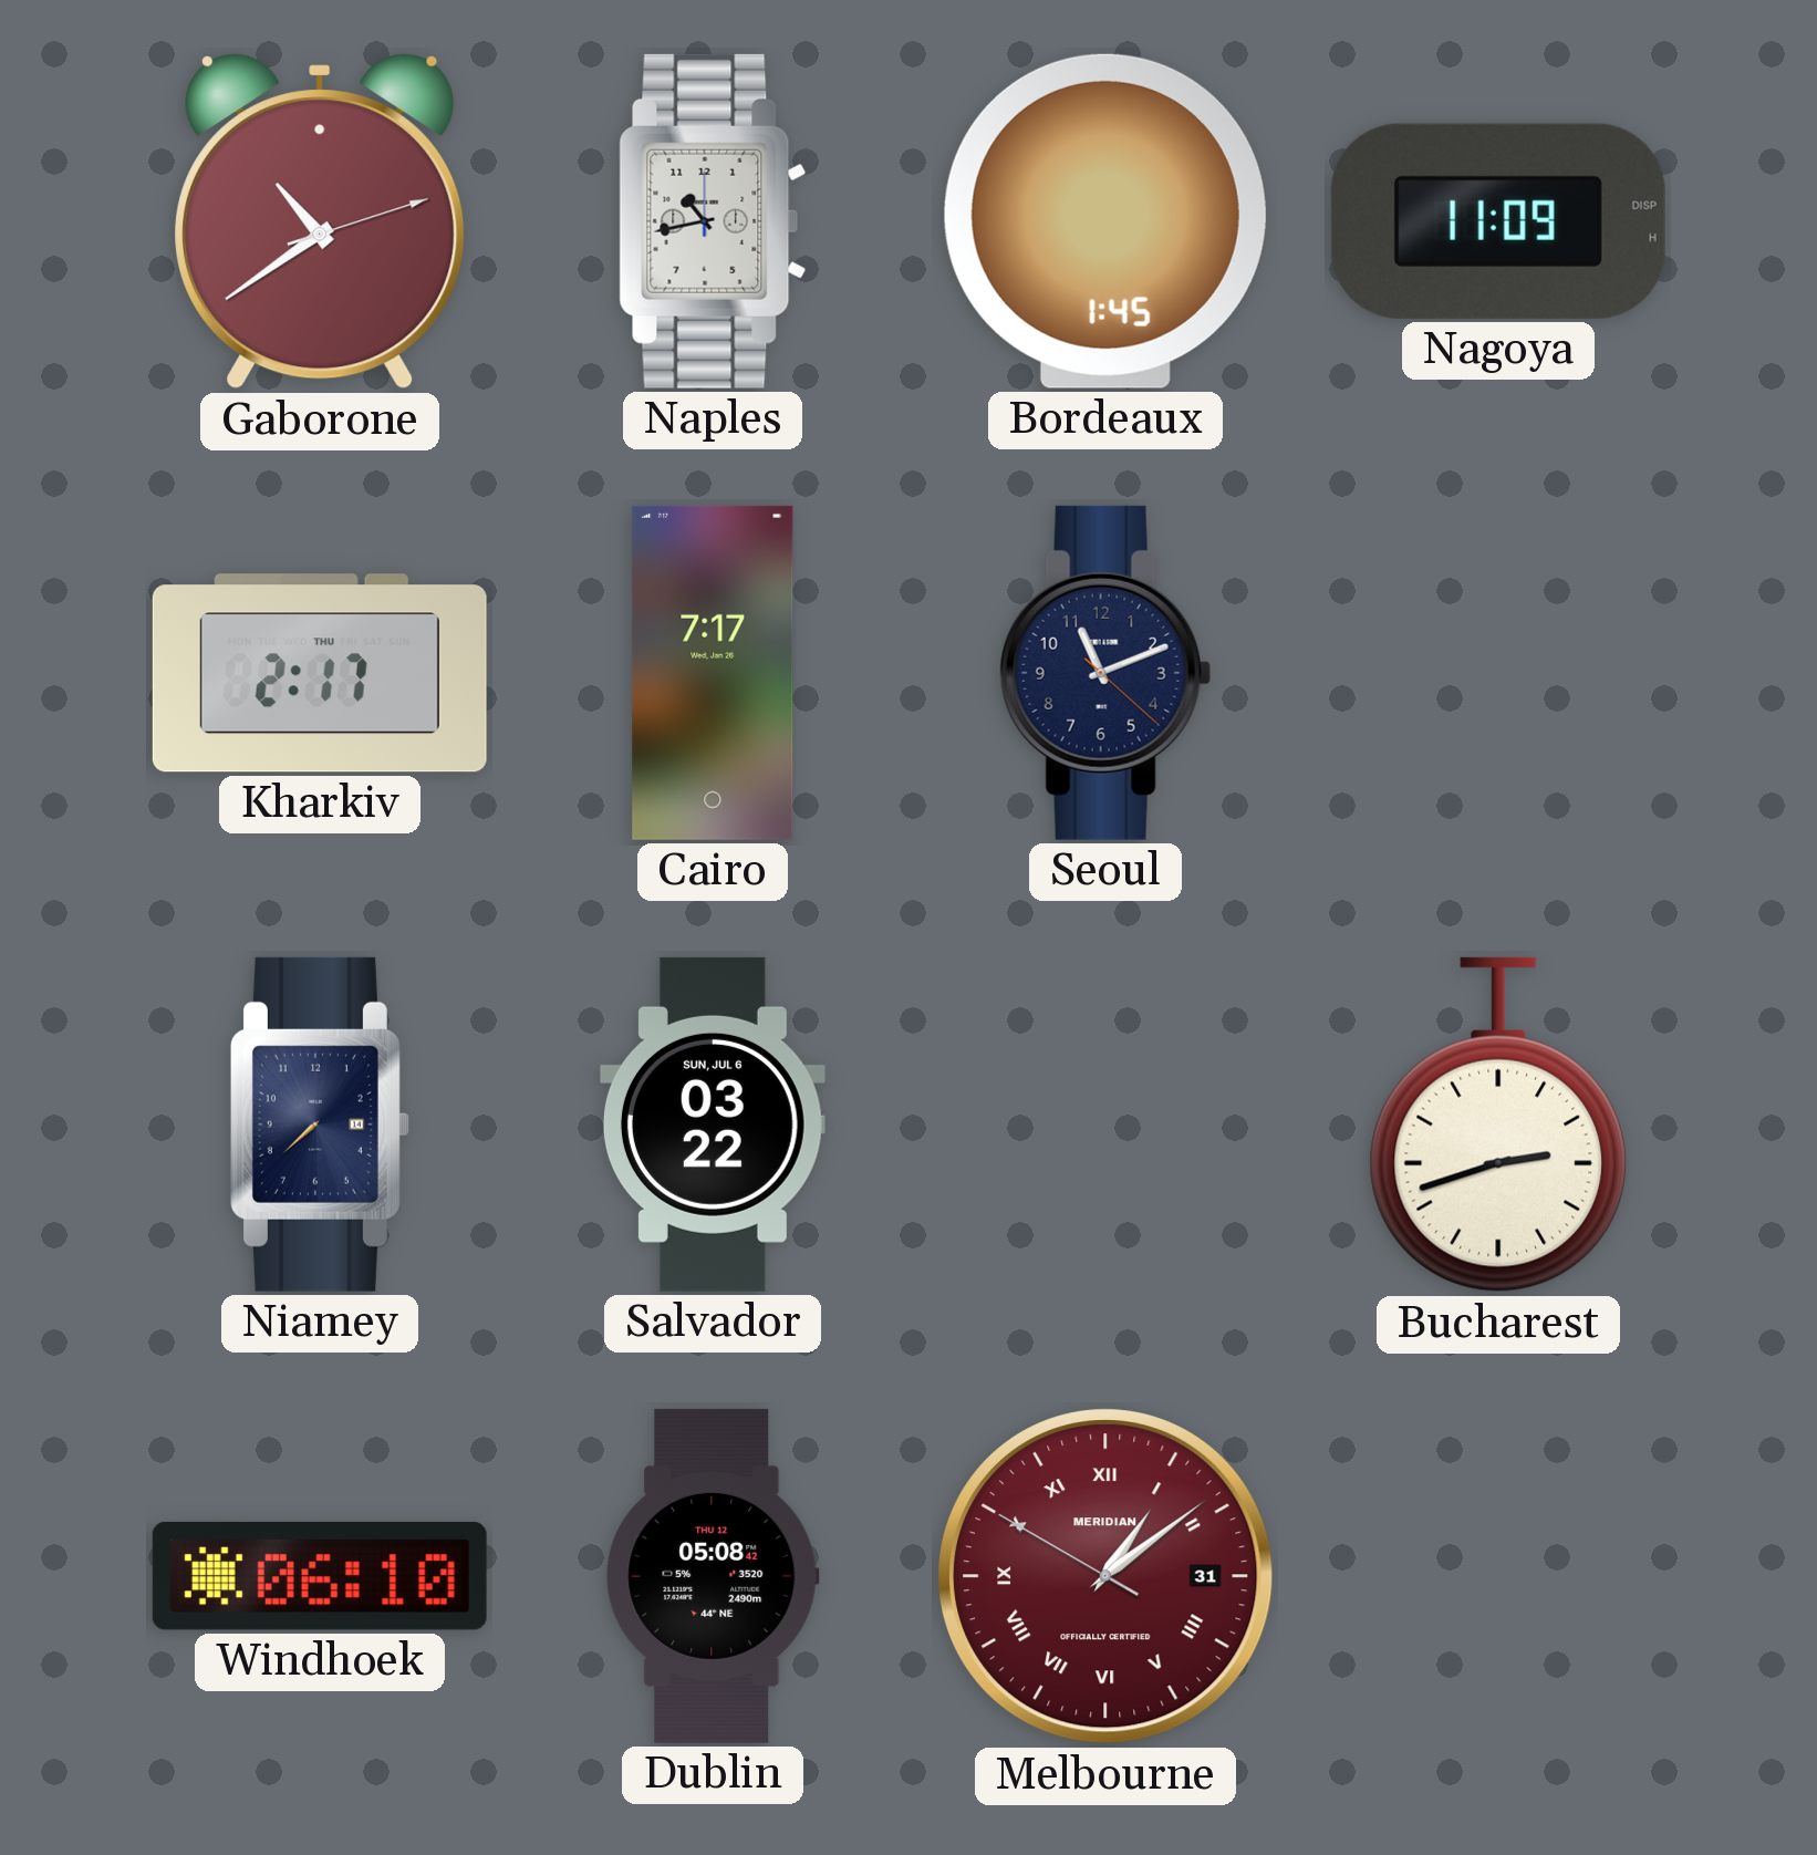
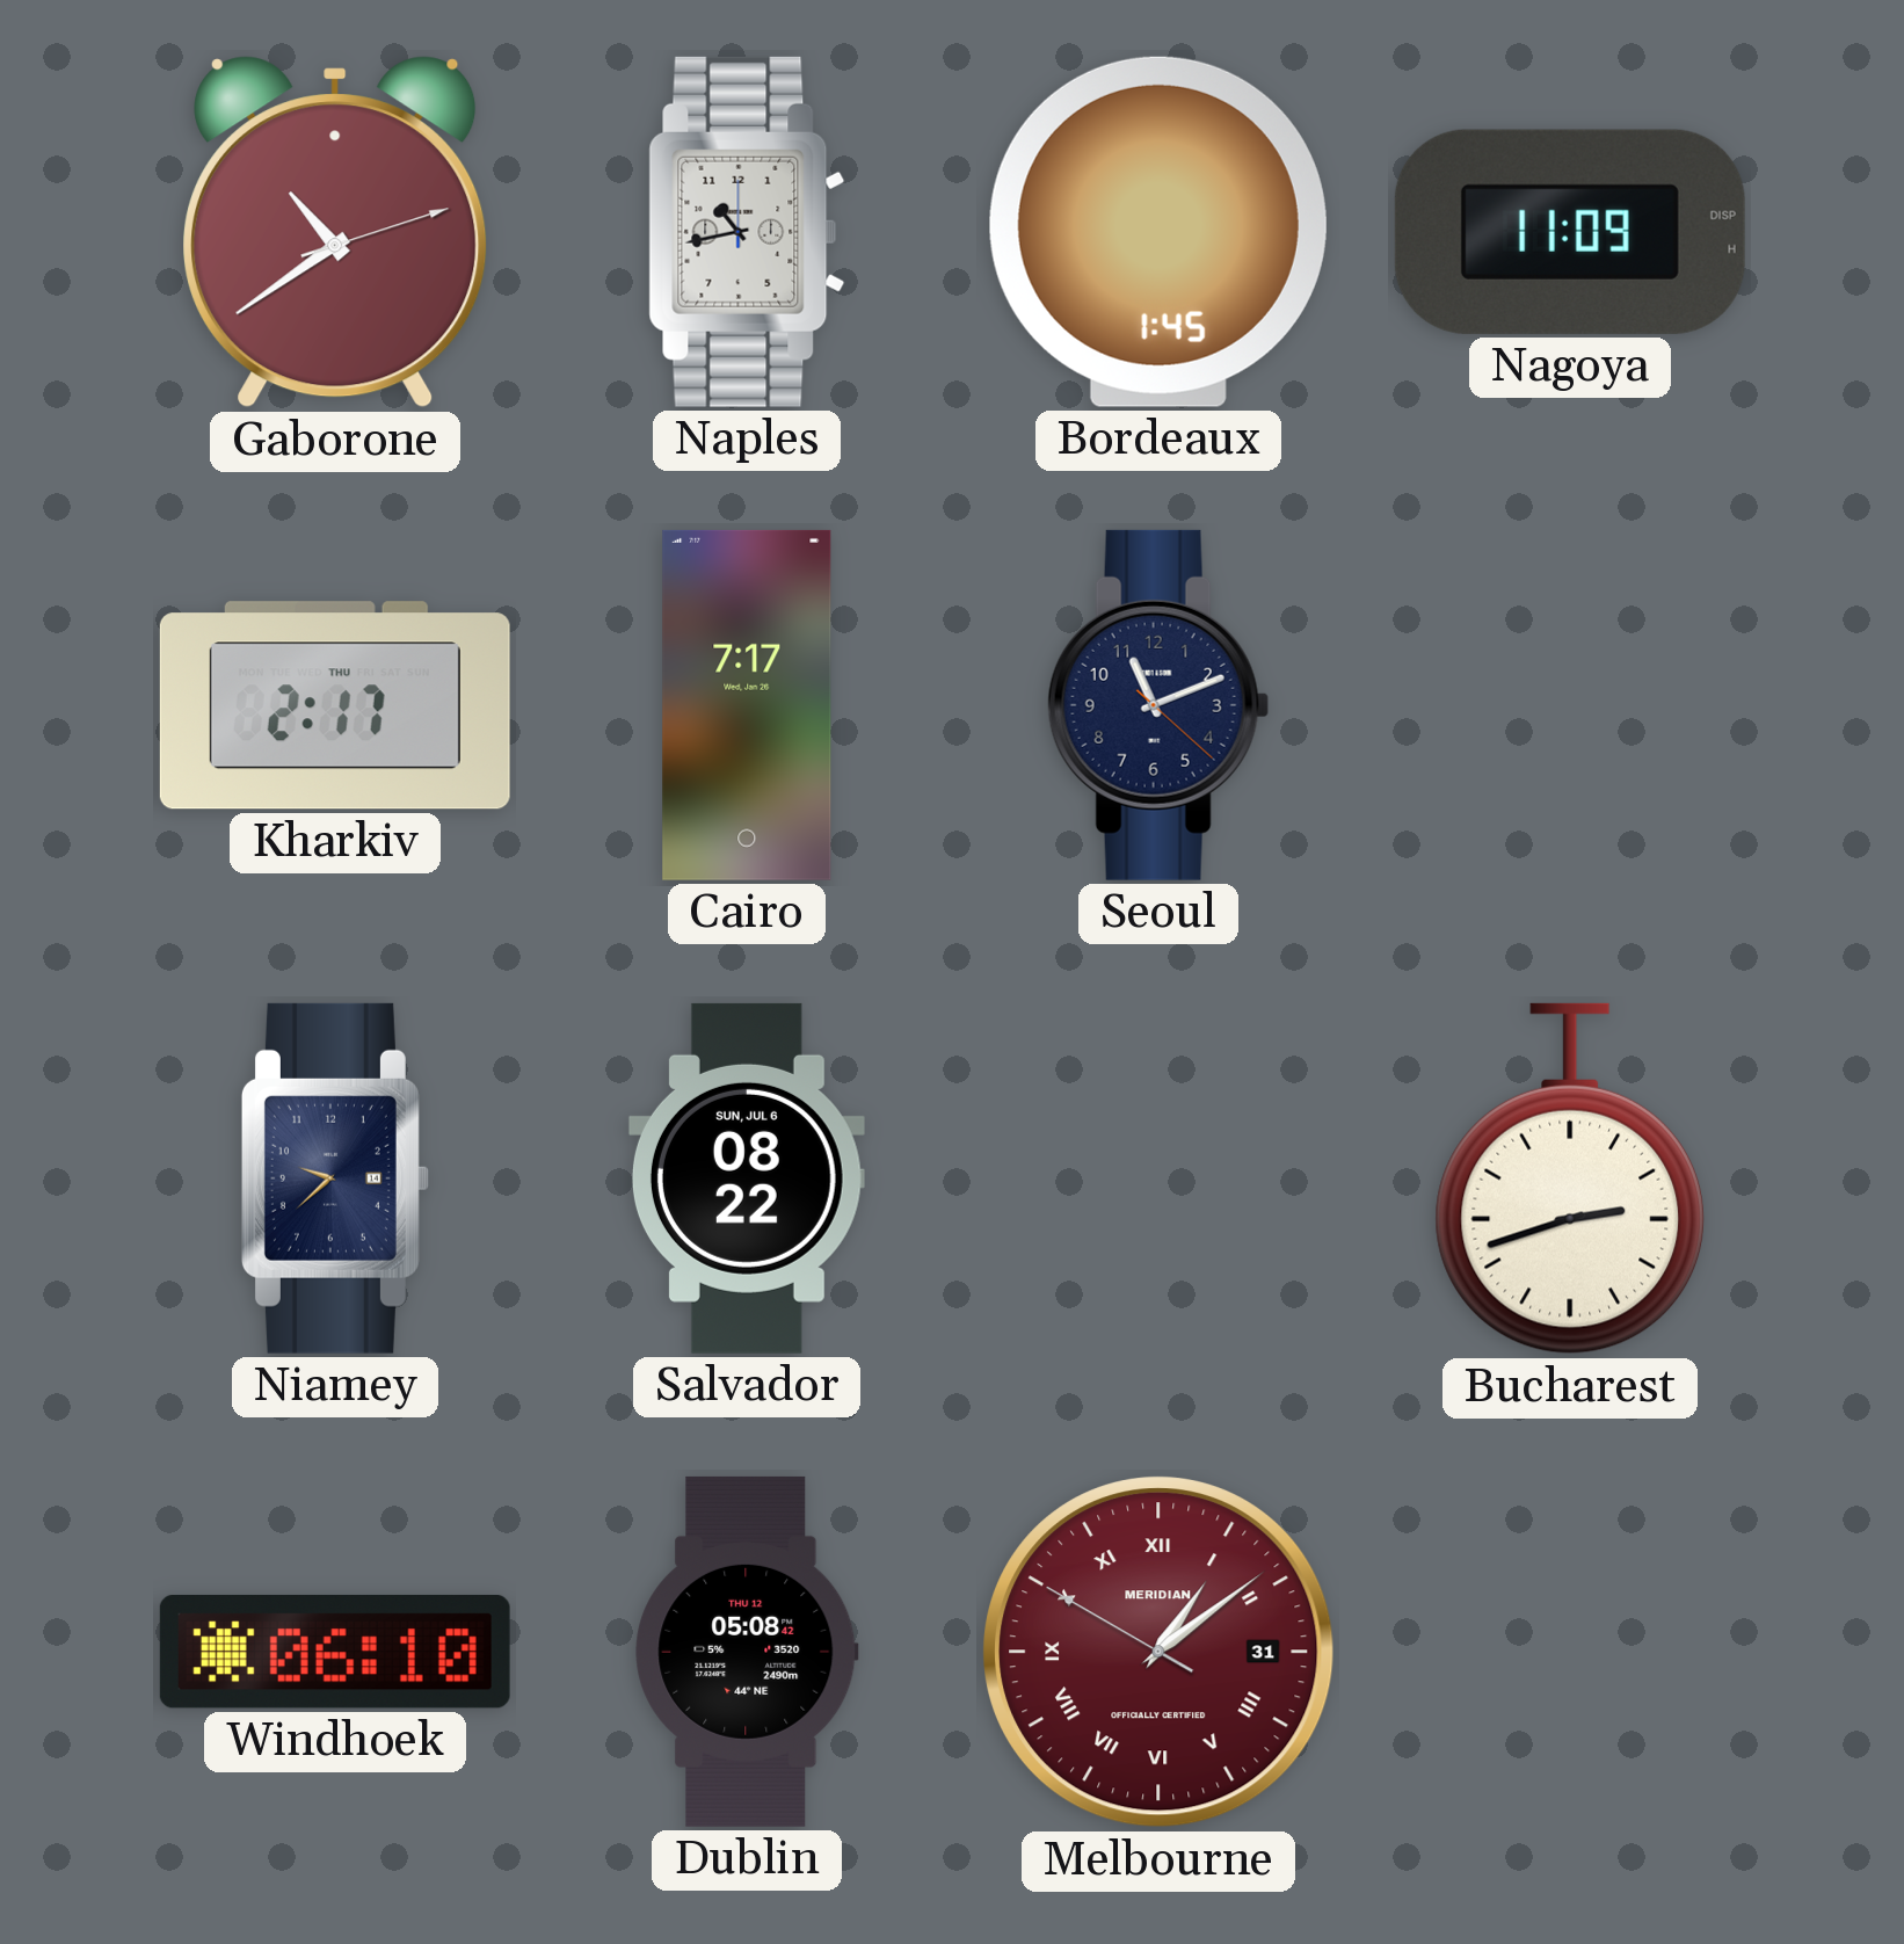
Niamey: 7:38 -> 9:38 (335, 1178)
Salvador: 03:22 -> 08:22 (747, 1178)
